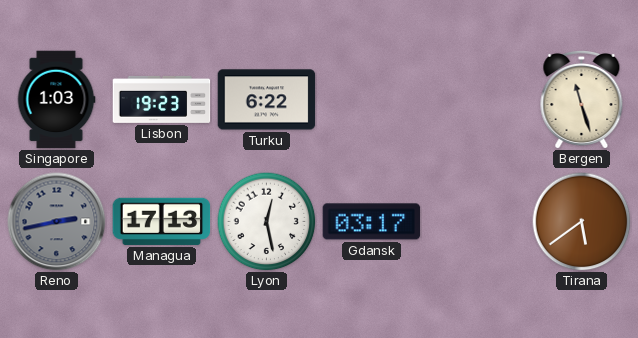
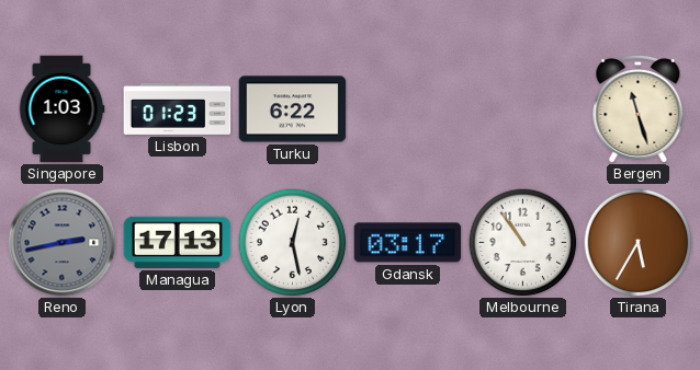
Lisbon: 19:23 -> 01:23 (178, 108)
Melbourne: none -> 10:54 (523, 243)
Tirana: 5:39 -> 5:35 (639, 243)
